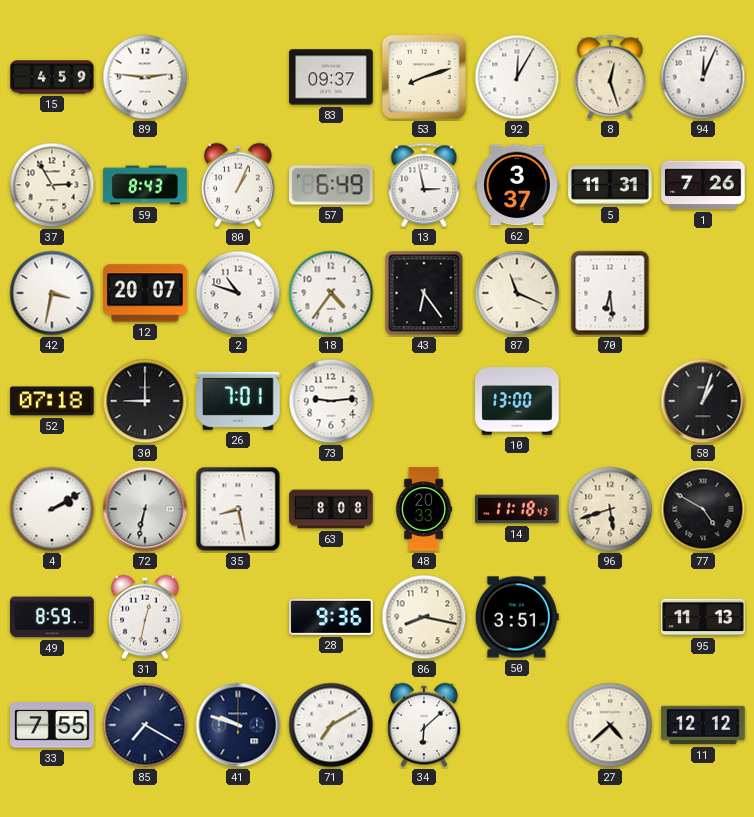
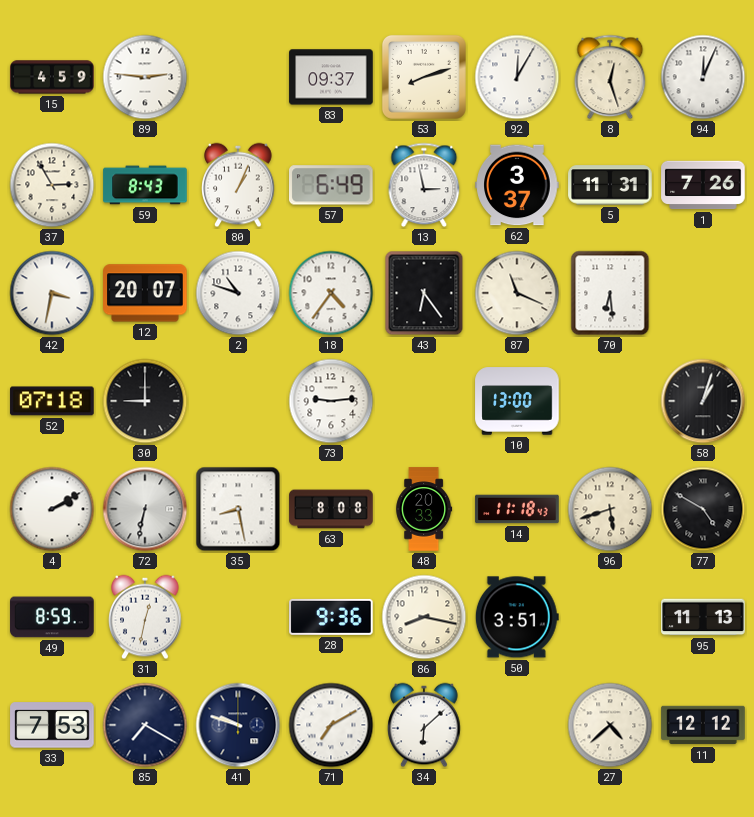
26: 7:01 -> none (238, 401)
33: 7:55 -> 7:53 (52, 725)
